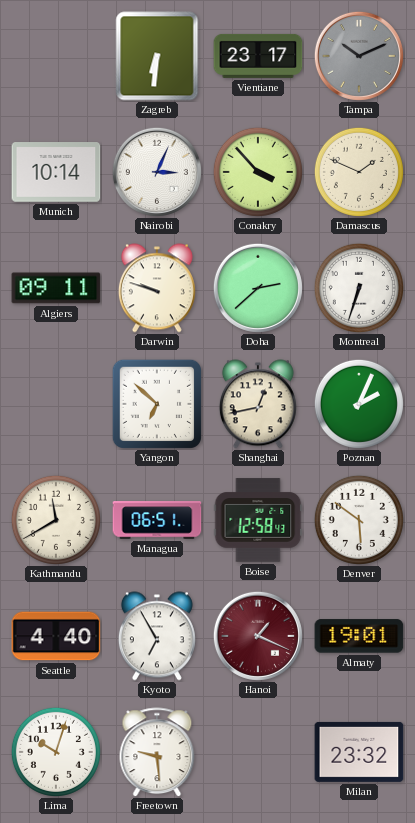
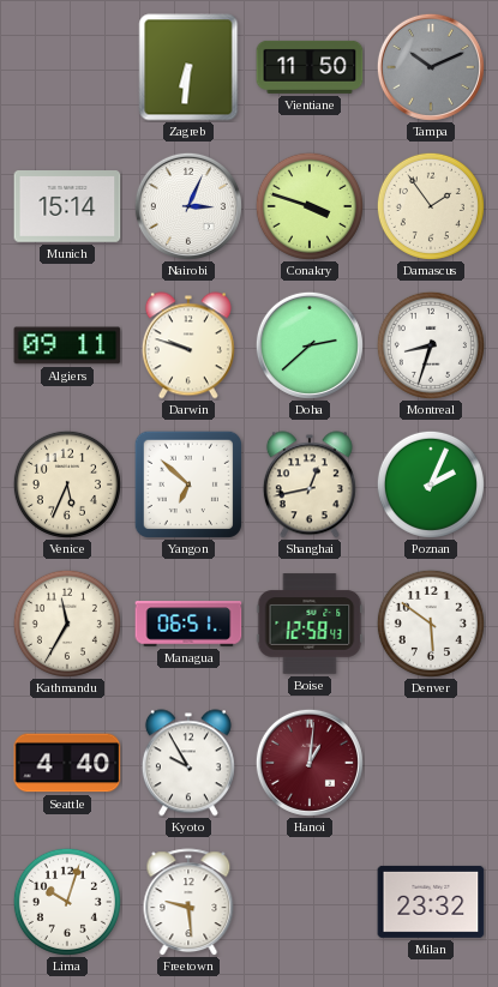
Vientiane: 23:17 -> 11:50 (310, 67)
Munich: 10:14 -> 15:14 (67, 206)
Conakry: 3:53 -> 3:48 (310, 206)
Damascus: 1:49 -> 1:54 (431, 206)
Montreal: 6:33 -> 8:33 (431, 345)
Venice: none -> 5:34 (67, 485)
Kathmandu: 11:40 -> 11:35 (67, 624)
Kyoto: 6:55 -> 9:55 (188, 763)
Hanoi: 1:19 -> 1:01 (310, 763)
Almaty: 19:01 -> none (359, 636)
